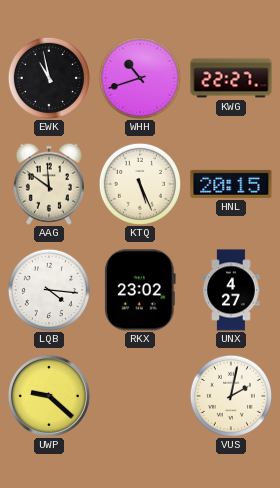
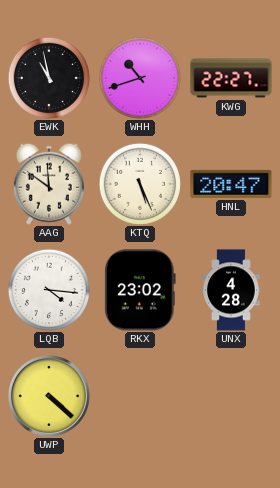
HNL: 20:15 -> 20:47 (231, 184)
UNX: 4:27 -> 4:28 (231, 290)
UWP: 9:22 -> 4:22 (49, 396)
VUS: 2:02 -> none (231, 396)
